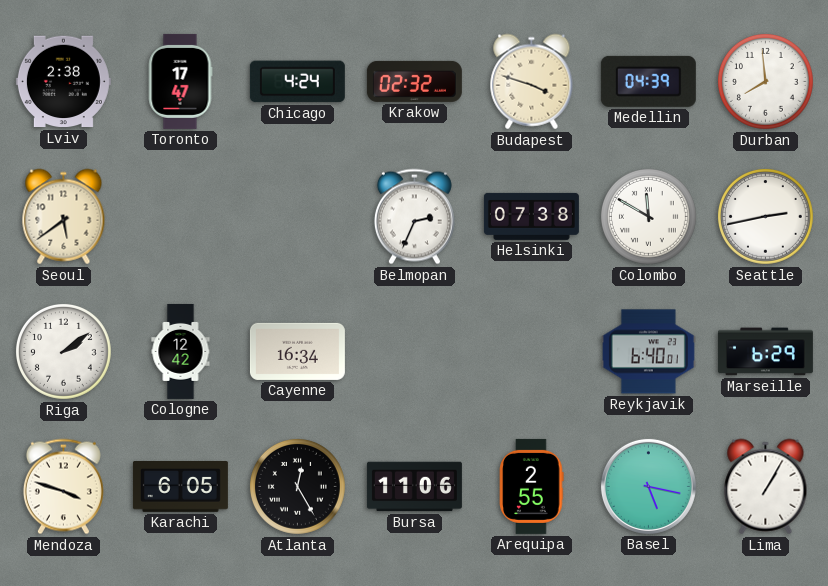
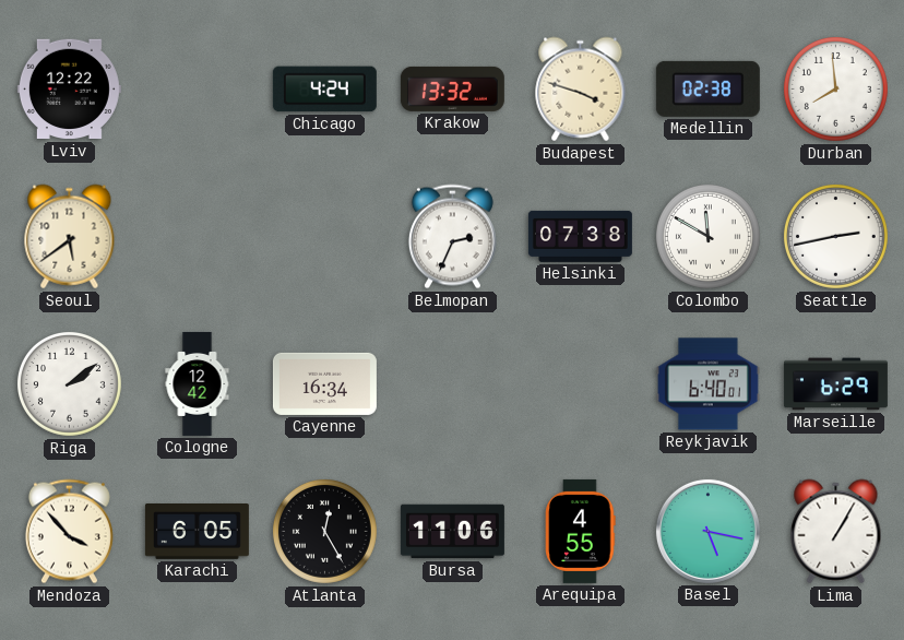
Lviv: 2:38 -> 12:22 (69, 90)
Toronto: 17:47 -> none (180, 81)
Krakow: 02:32 -> 13:32 (452, 88)
Medellin: 04:39 -> 02:38 (707, 88)
Mendoza: 3:48 -> 3:53 (69, 532)
Arequipa: 2:55 -> 4:55 (581, 531)
